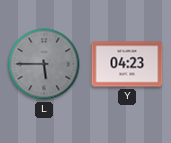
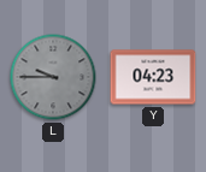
L: 5:45 -> 9:45 (53, 77)
